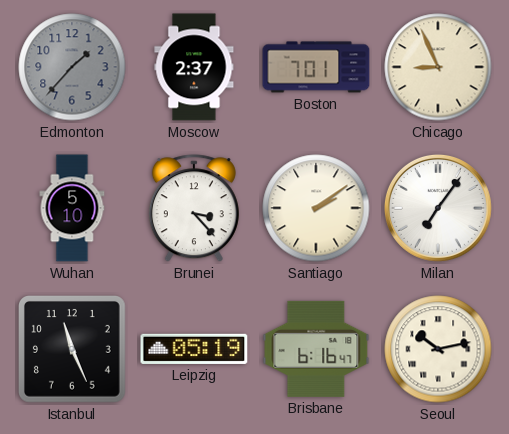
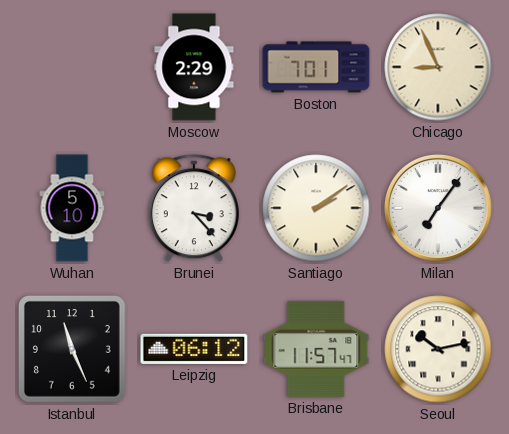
Edmonton: 1:37 -> none (72, 67)
Moscow: 2:37 -> 2:29 (194, 67)
Leipzig: 05:19 -> 06:12 (194, 349)
Brisbane: 6:16 -> 11:57 (316, 349)
